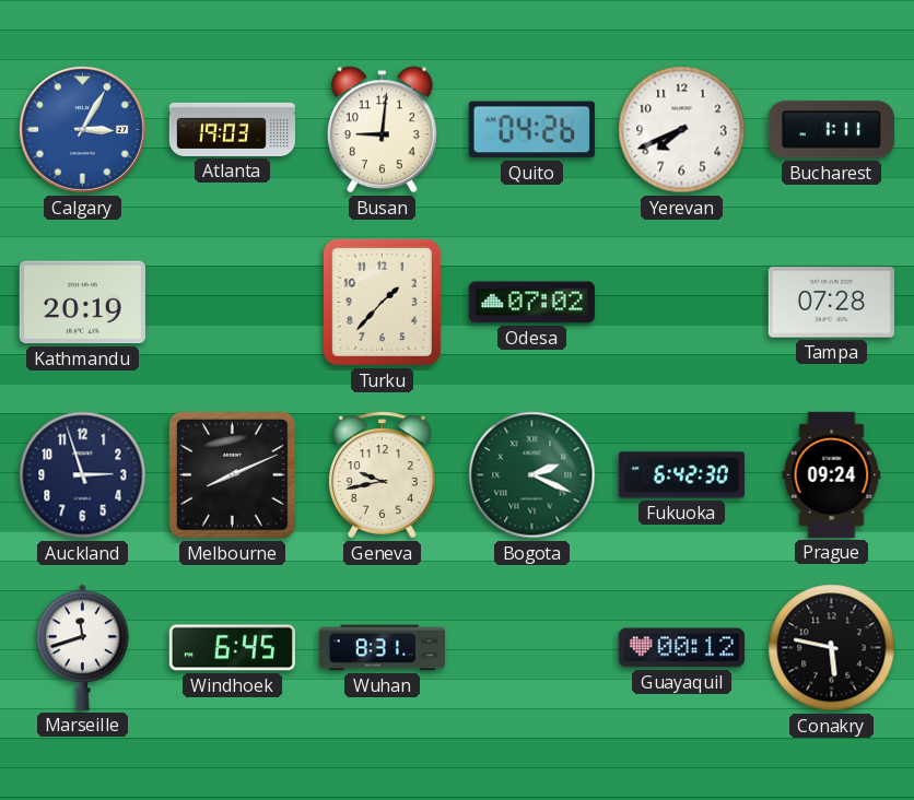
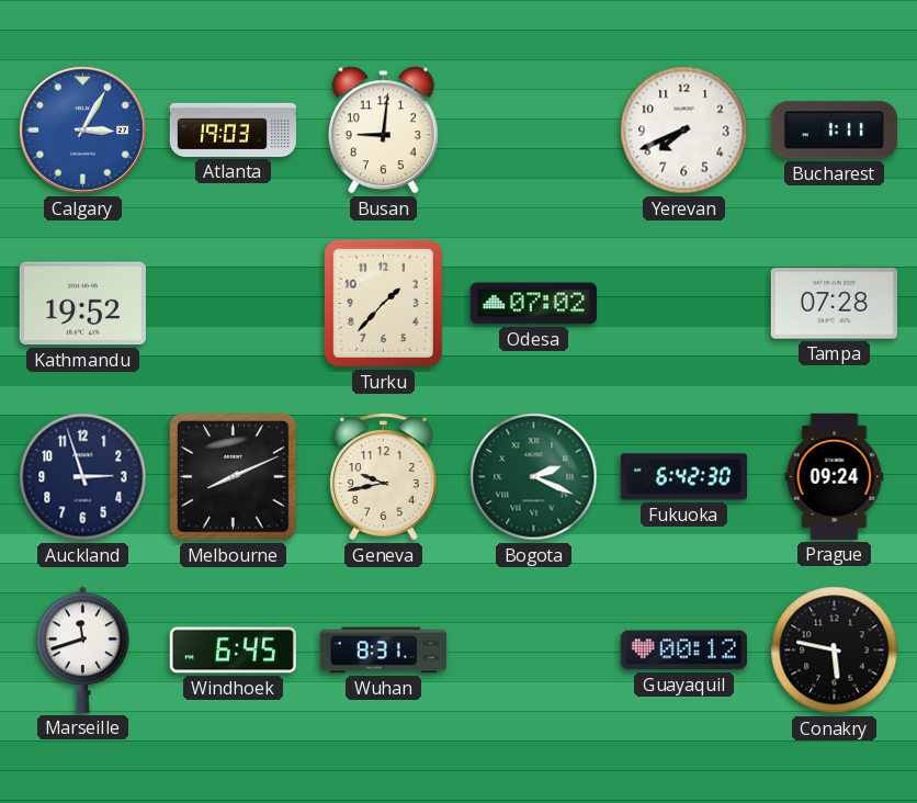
Quito: 04:26 -> none (531, 130)
Kathmandu: 20:19 -> 19:52 (82, 304)
